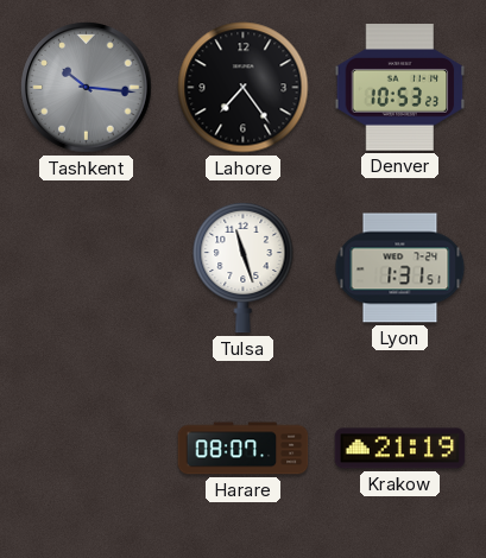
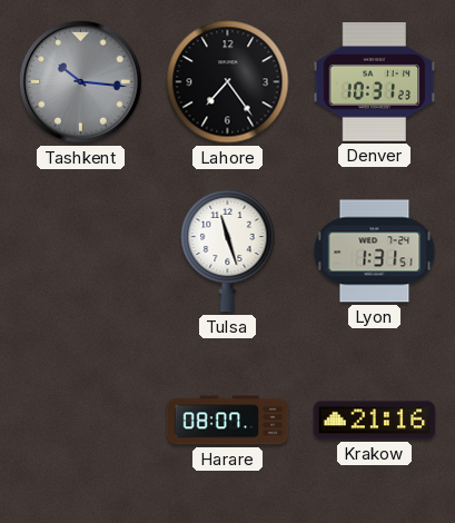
Denver: 10:53 -> 10:31 (375, 82)
Krakow: 21:19 -> 21:16 (375, 421)
